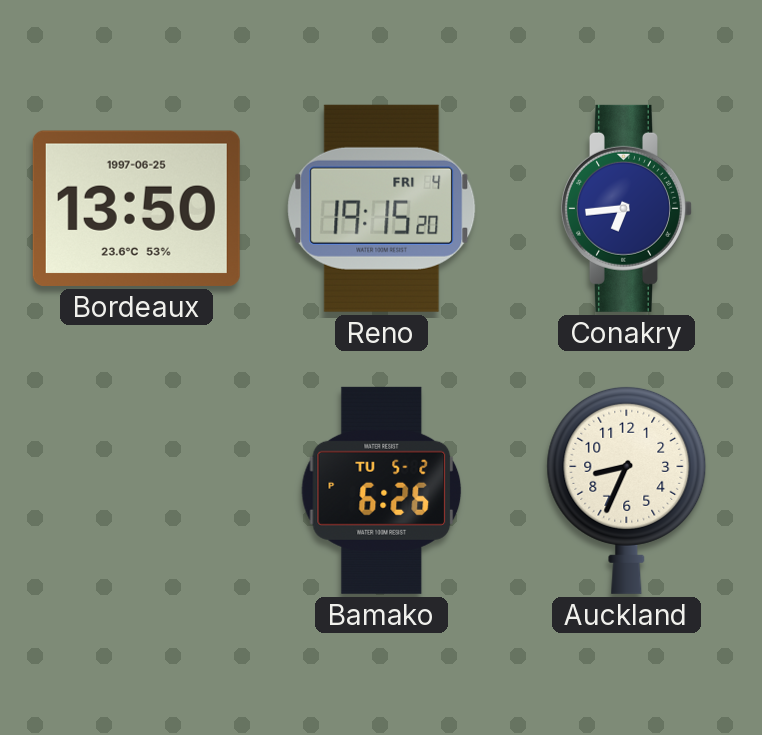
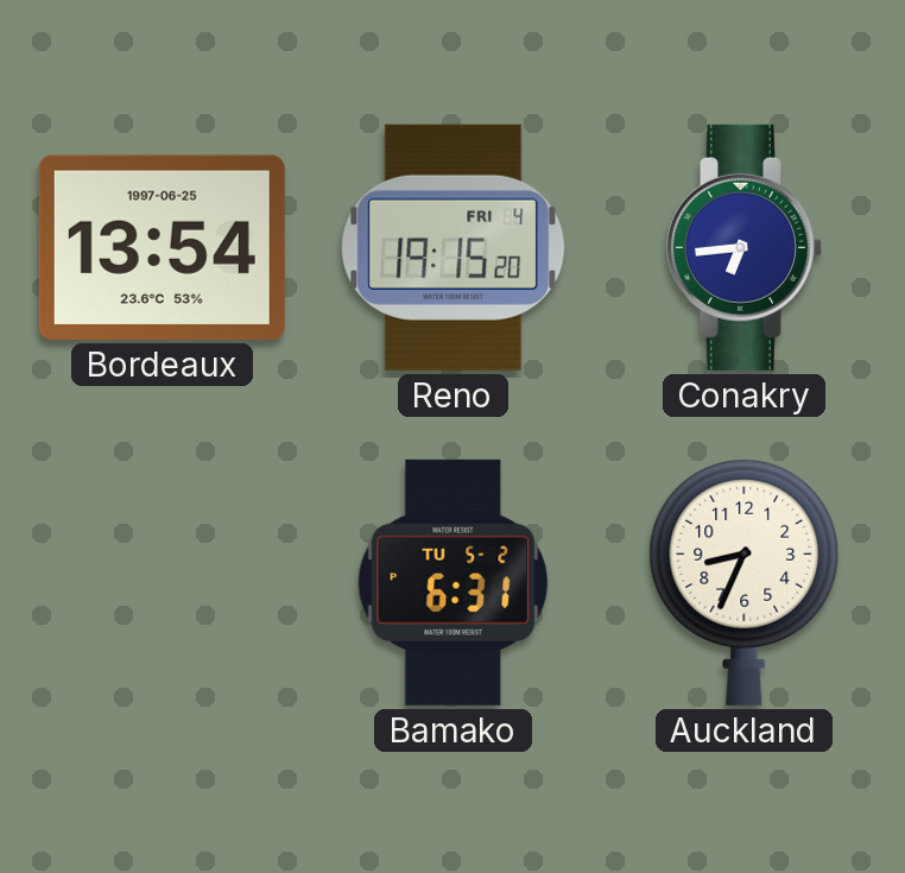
Bordeaux: 13:50 -> 13:54 (162, 247)
Bamako: 6:26 -> 6:31 (454, 582)
